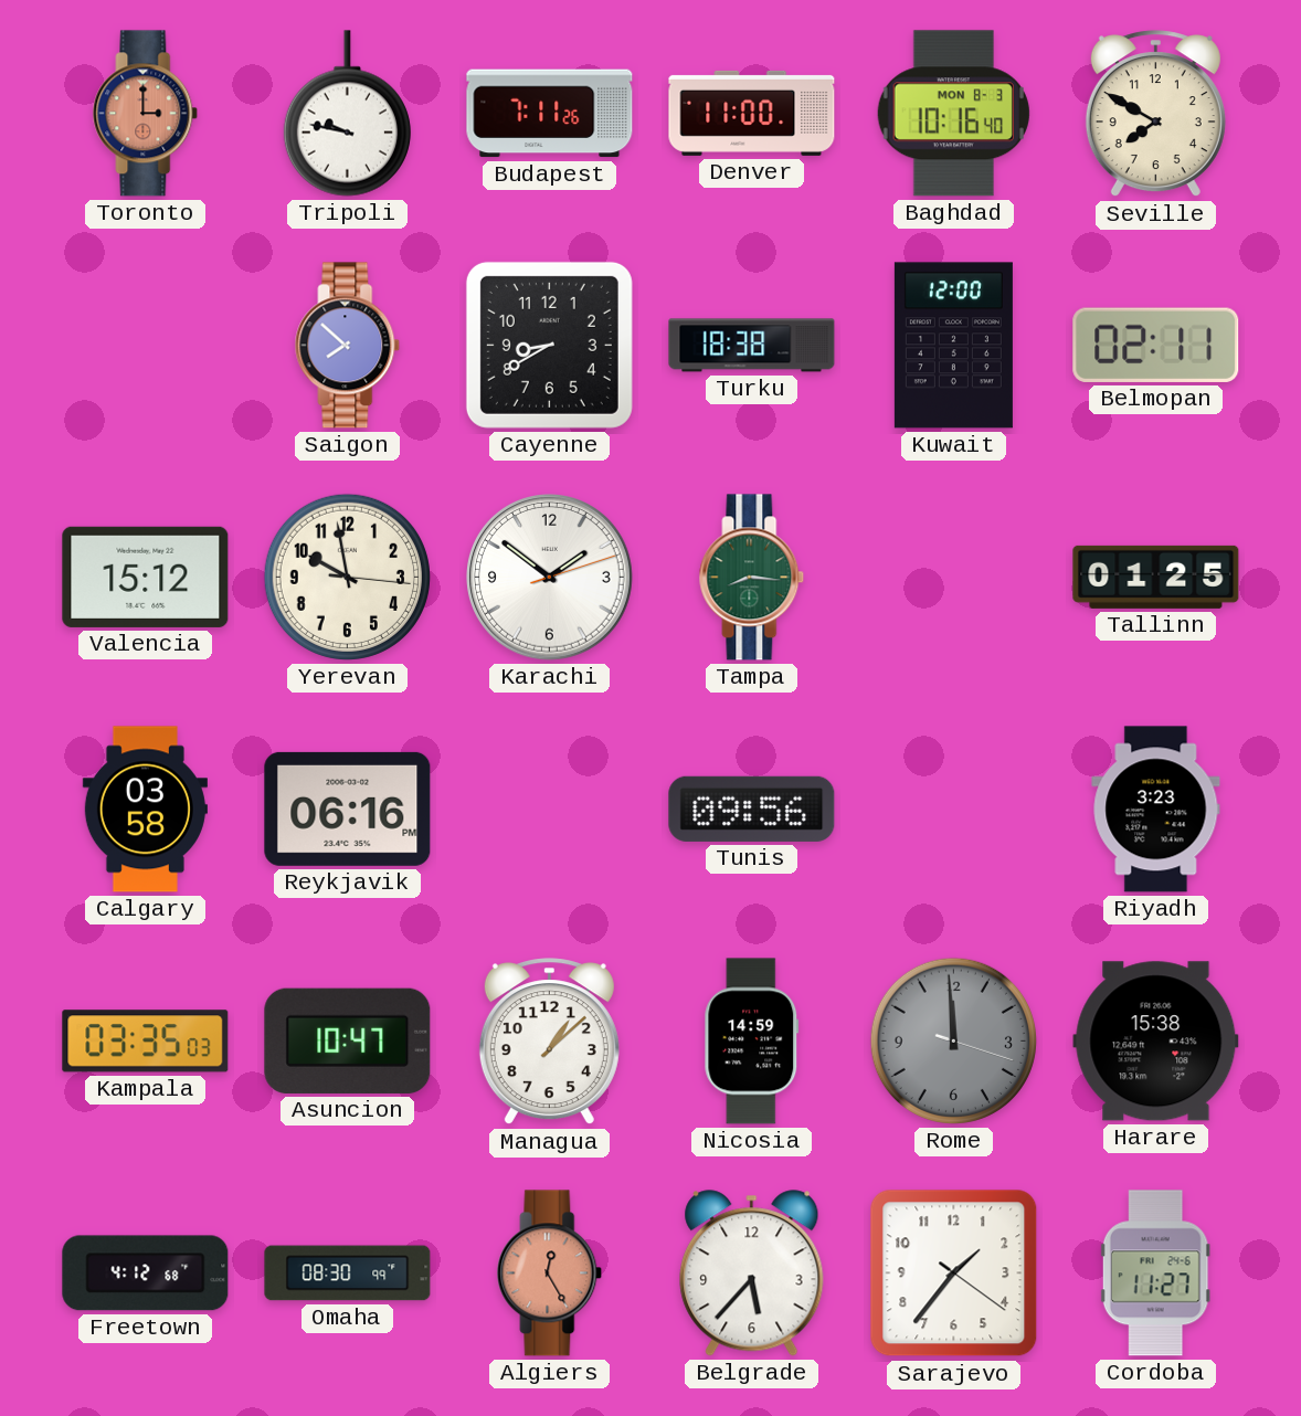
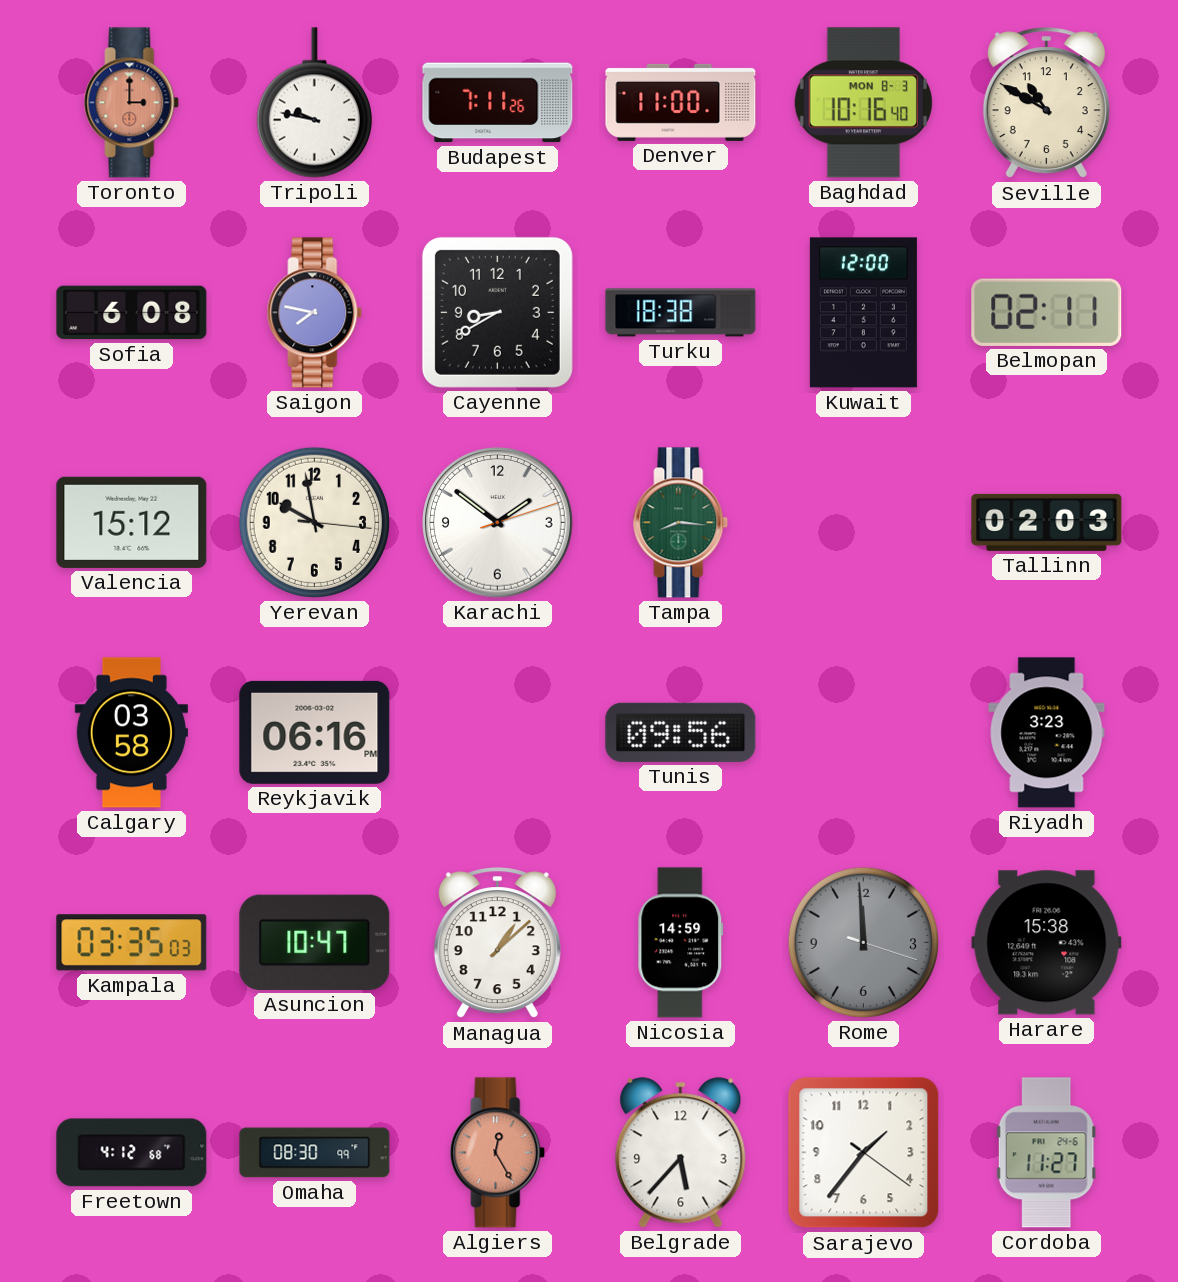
Seville: 7:50 -> 10:50 (1046, 103)
Sofia: none -> 6:08 (132, 313)
Saigon: 7:52 -> 7:47 (315, 313)
Tallinn: 01:25 -> 02:03 (1047, 522)
